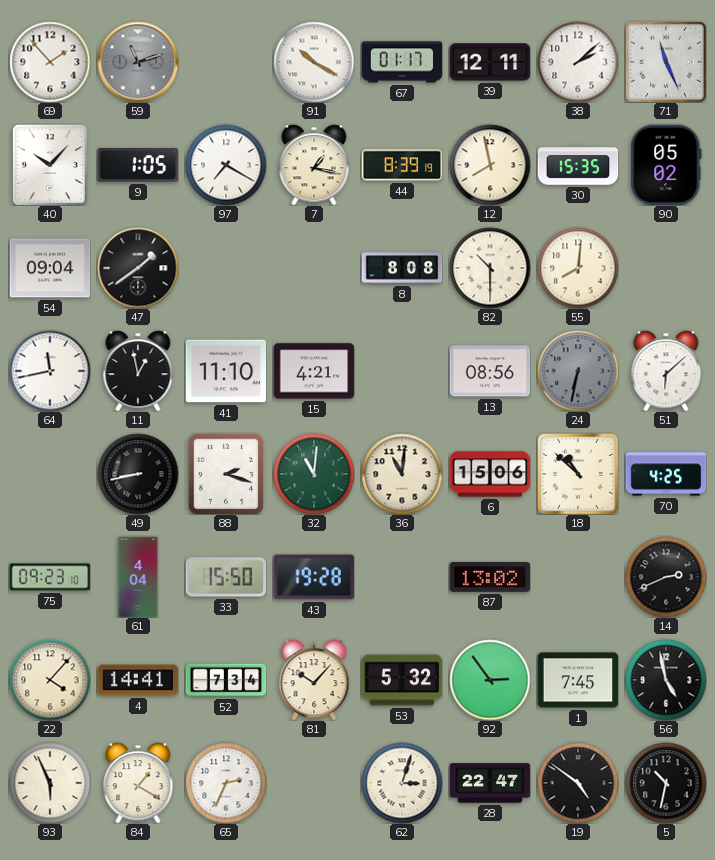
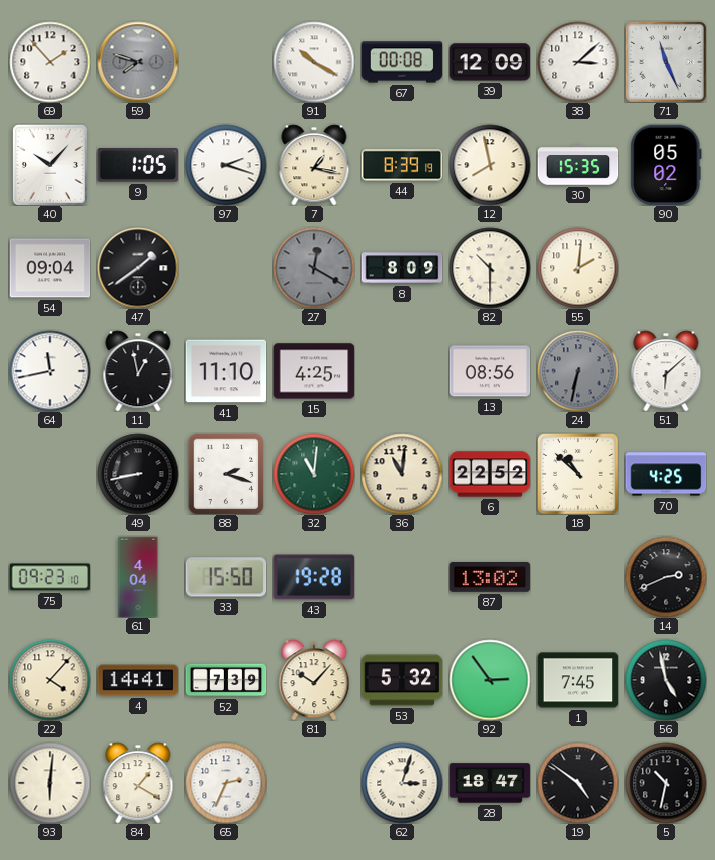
59: 11:12 -> 7:48 (138, 62)
67: 01:17 -> 00:08 (402, 62)
39: 12:11 -> 12:09 (490, 62)
38: 2:08 -> 3:08 (578, 62)
97: 7:20 -> 2:18 (226, 165)
27: none -> 12:20 (314, 268)
8: 8:08 -> 8:09 (402, 268)
55: 8:01 -> 2:01 (578, 268)
15: 4:21 -> 4:25 (314, 371)
6: 15:06 -> 22:52 (490, 474)
52: 7:34 -> 7:39 (226, 680)
93: 5:56 -> 6:01 (50, 783)
28: 22:47 -> 18:47 (490, 783)
